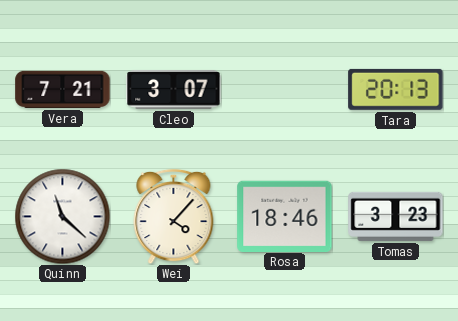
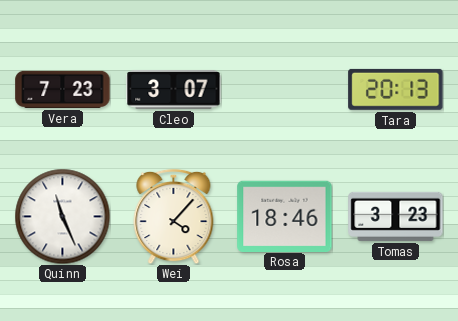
Vera: 7:21 -> 7:23 (63, 89)
Quinn: 11:22 -> 11:26 (62, 216)
